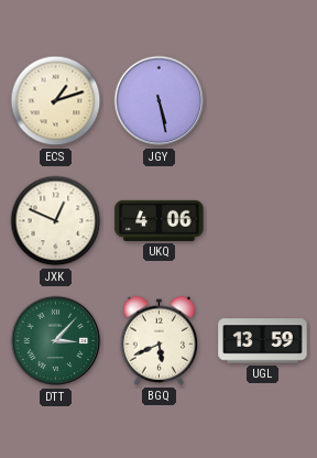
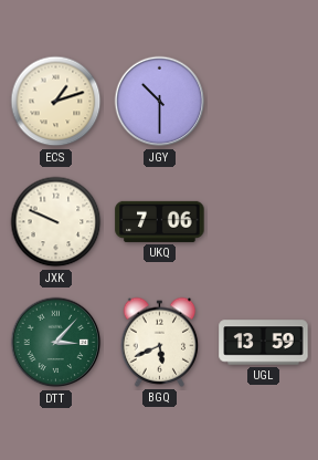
JGY: 5:28 -> 10:30 (160, 102)
JXK: 12:49 -> 9:49 (56, 222)
UKQ: 4:06 -> 7:06 (160, 221)
